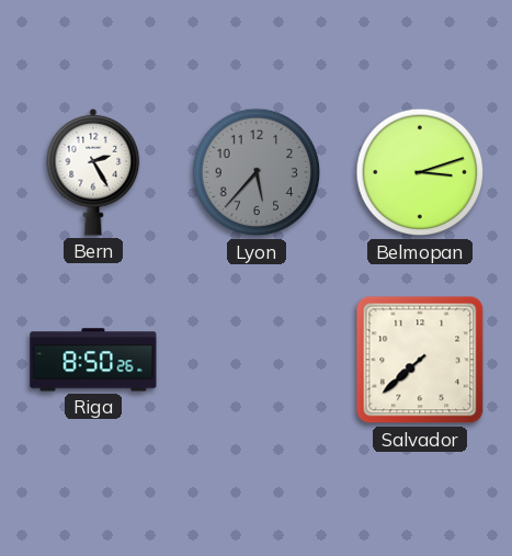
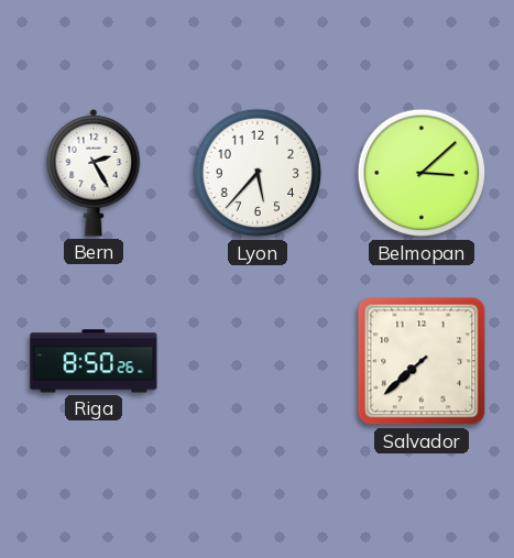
Lyon dial: grey -> white (258, 173)
Belmopan: 3:12 -> 3:08 (422, 173)
